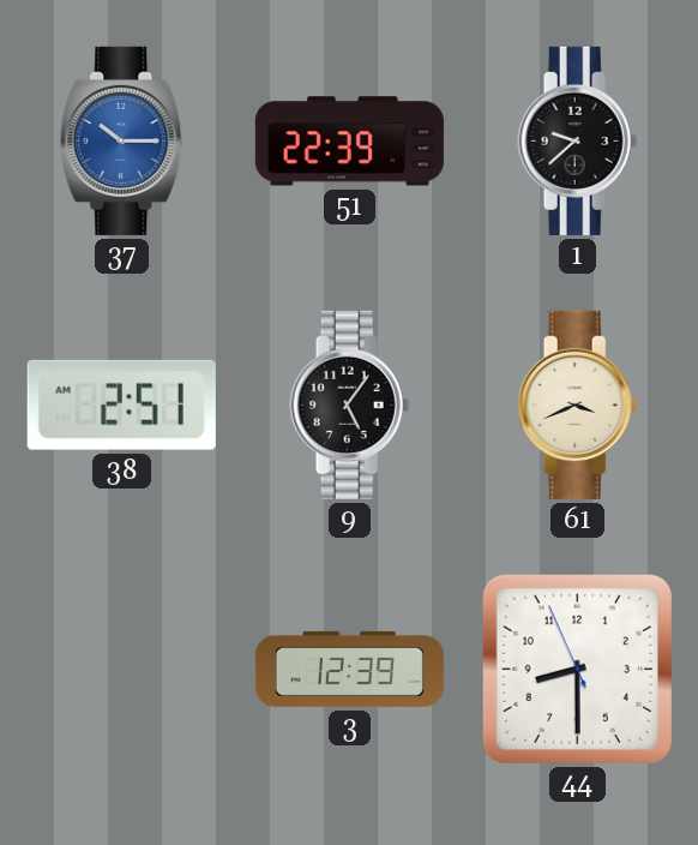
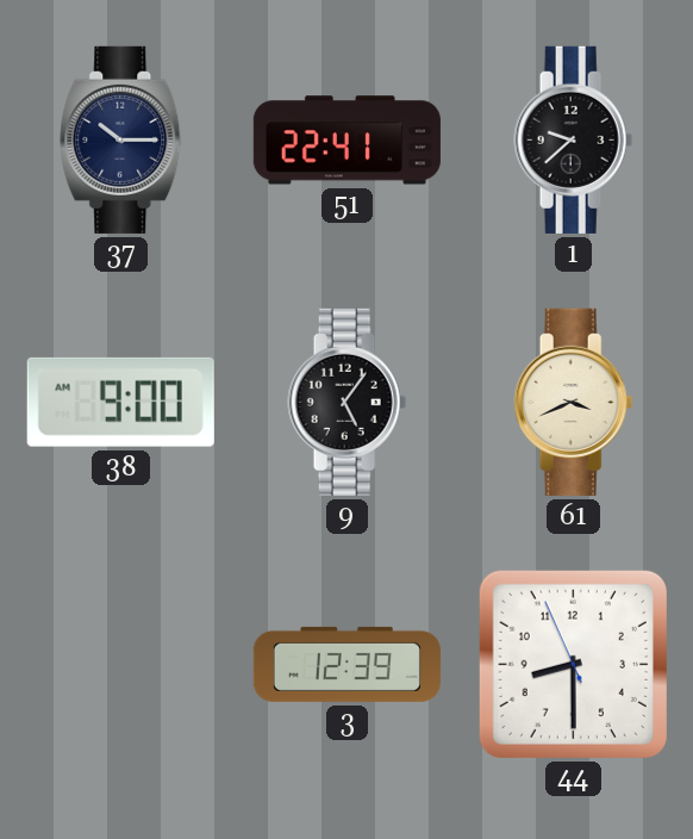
37 dial: blue -> navy (121, 139)
51: 22:39 -> 22:41 (346, 141)
38: 2:51 -> 9:00 (120, 402)
